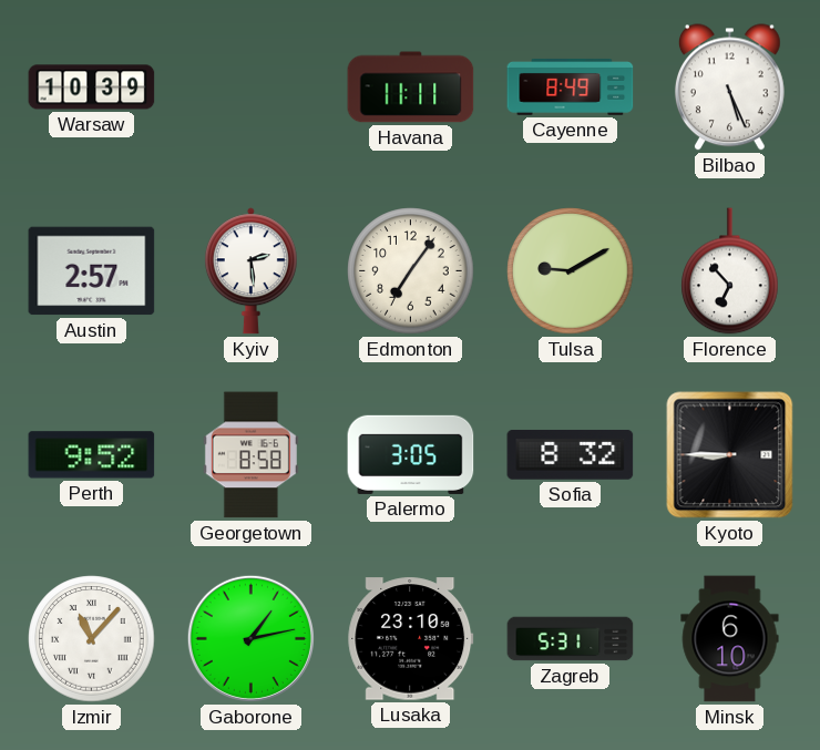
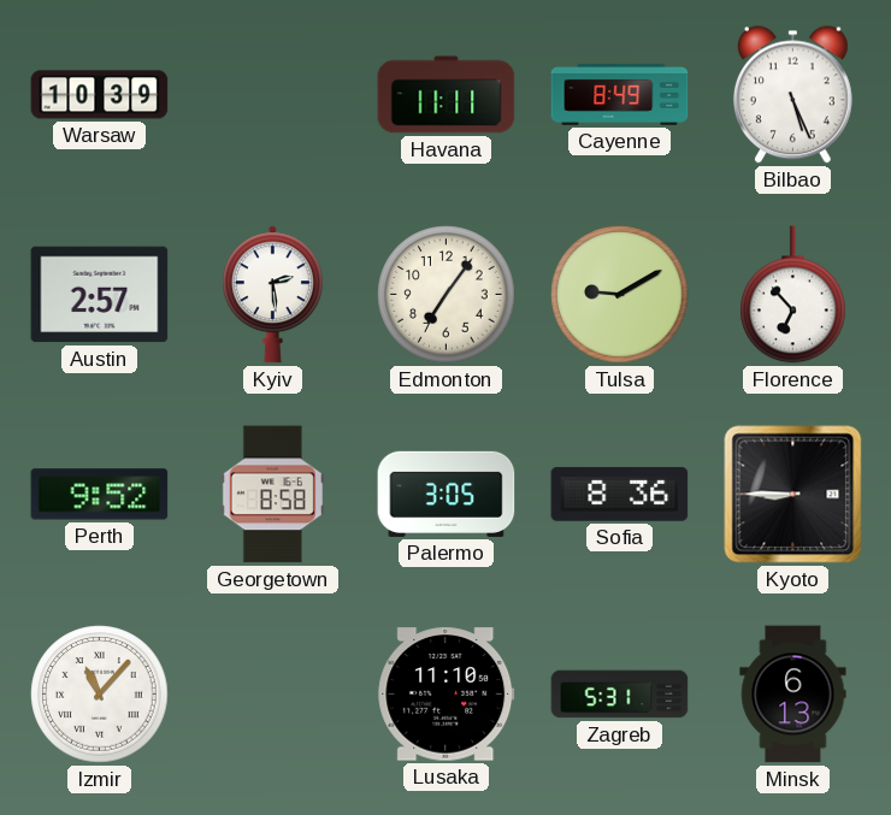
Sofia: 8:32 -> 8:36 (620, 495)
Gaborone: 1:13 -> none (250, 638)
Lusaka: 23:10 -> 11:10 (447, 695)
Minsk: 6:10 -> 6:13 (793, 695)
